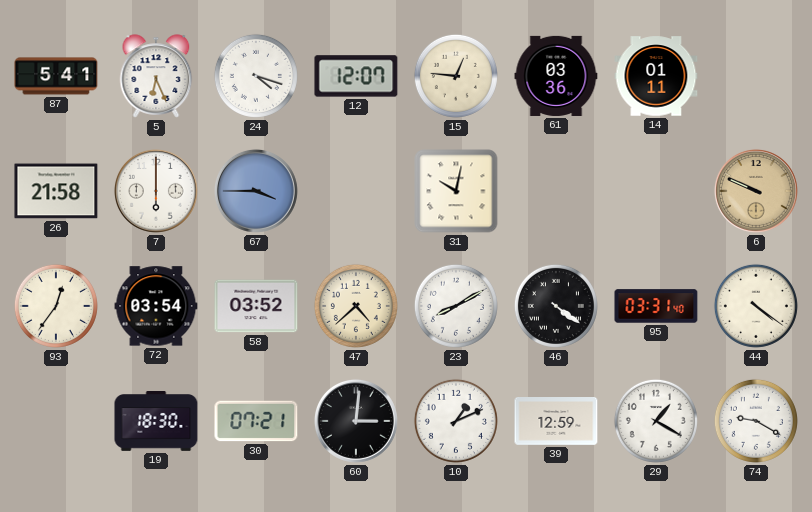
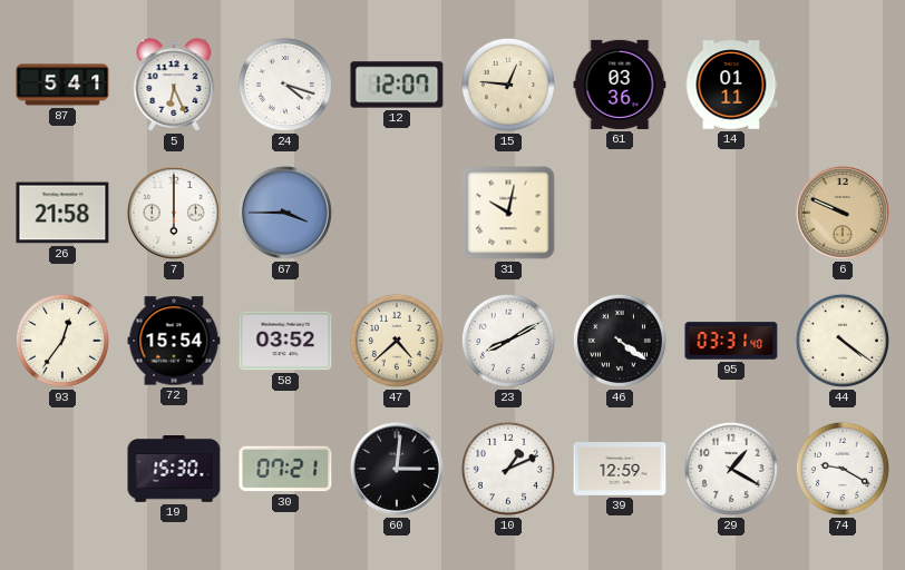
72: 03:54 -> 15:54 (174, 341)
19: 18:30 -> 15:30 (174, 470)
